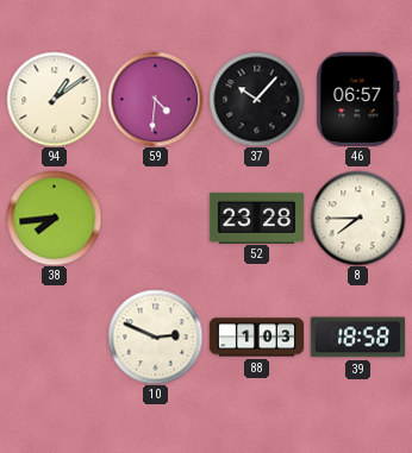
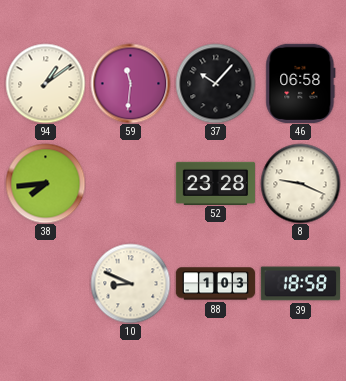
59: 4:31 -> 11:31 (130, 83)
46: 06:57 -> 06:58 (301, 83)
8: 7:45 -> 9:19 (300, 183)
10: 2:49 -> 8:49 (130, 283)
